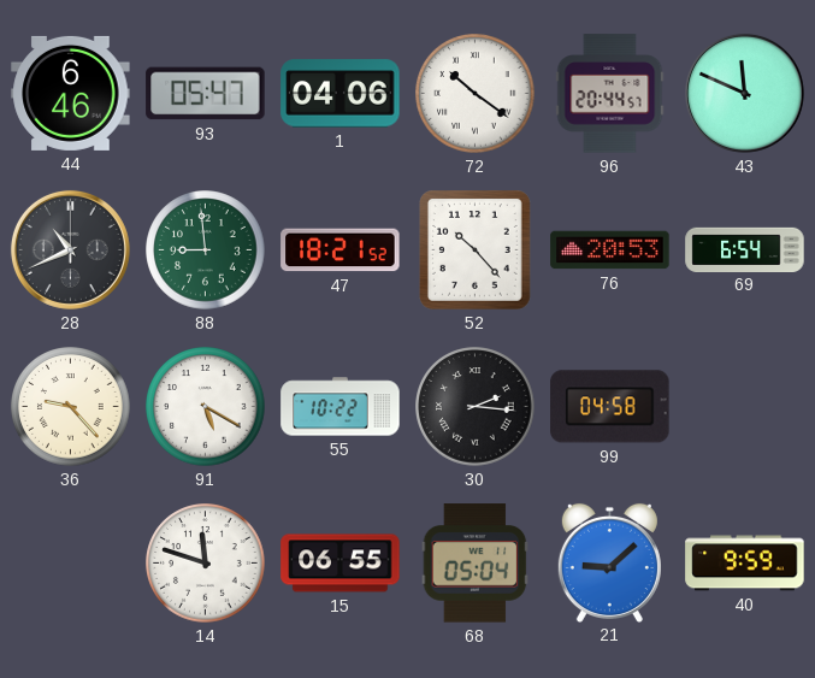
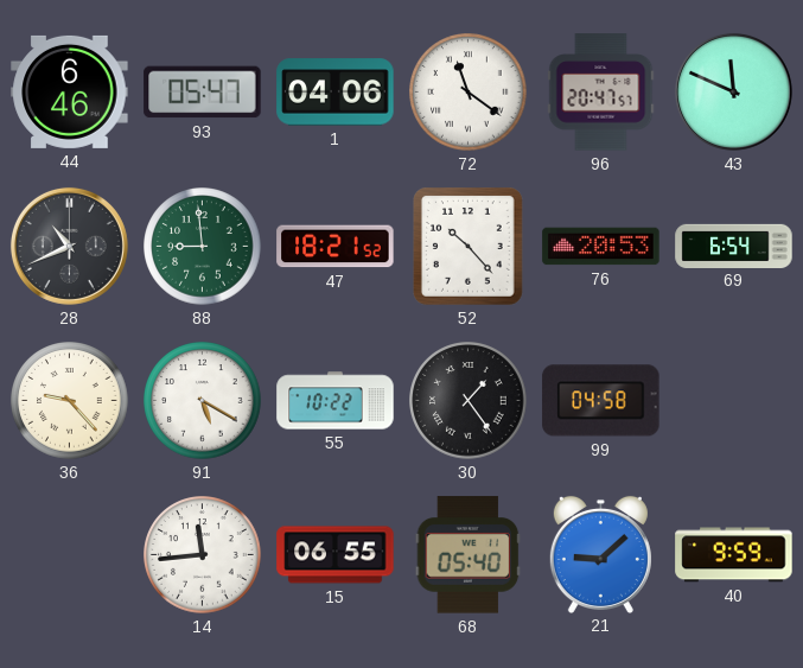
72: 10:21 -> 11:21 (469, 93)
96: 20:44 -> 20:47 (601, 93)
30: 2:16 -> 1:24 (469, 401)
14: 11:48 -> 11:44 (203, 555)
68: 05:04 -> 05:40 (469, 555)
